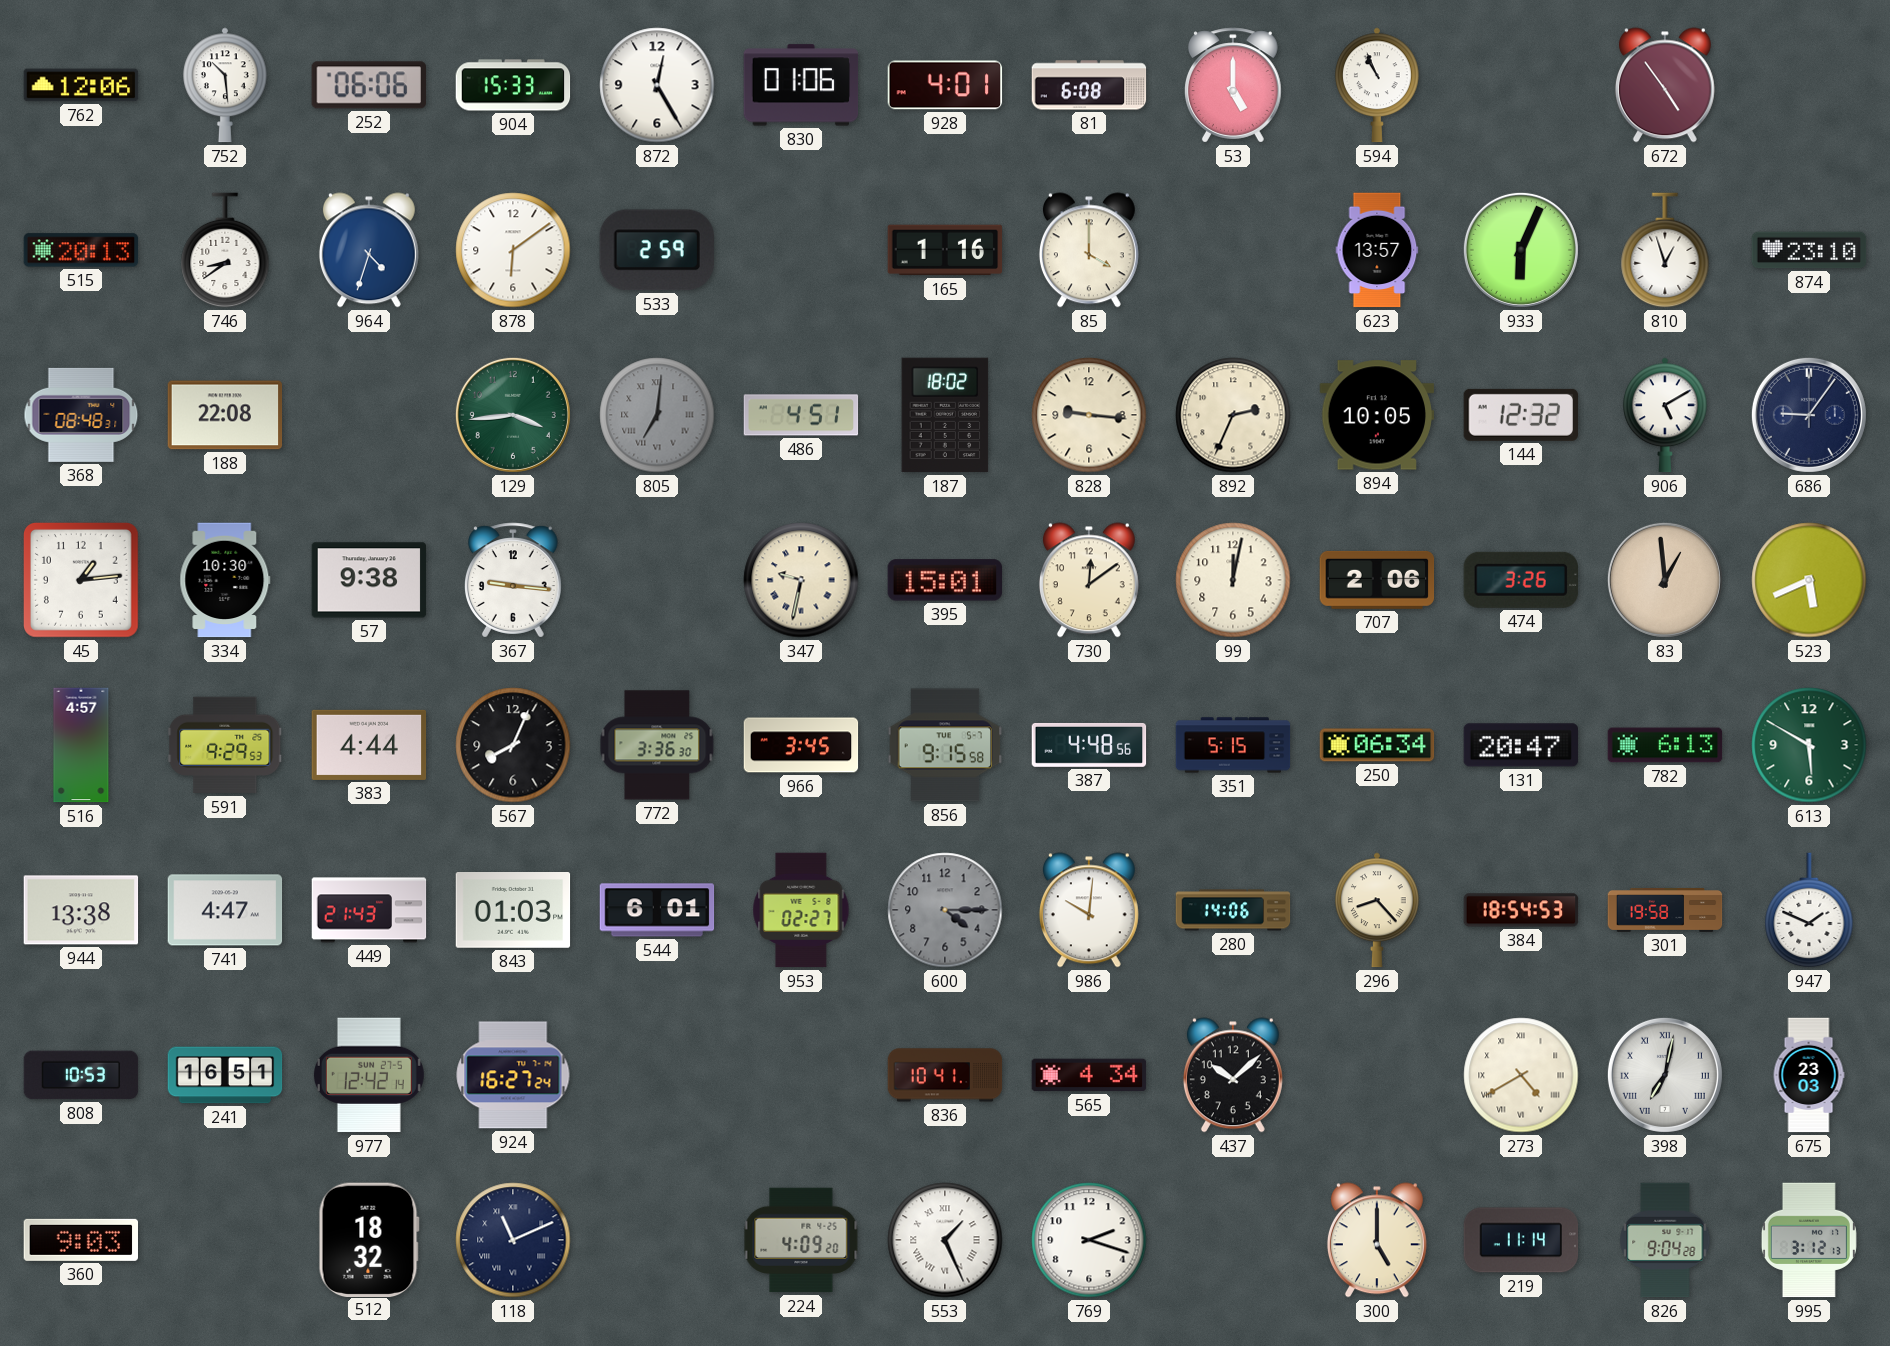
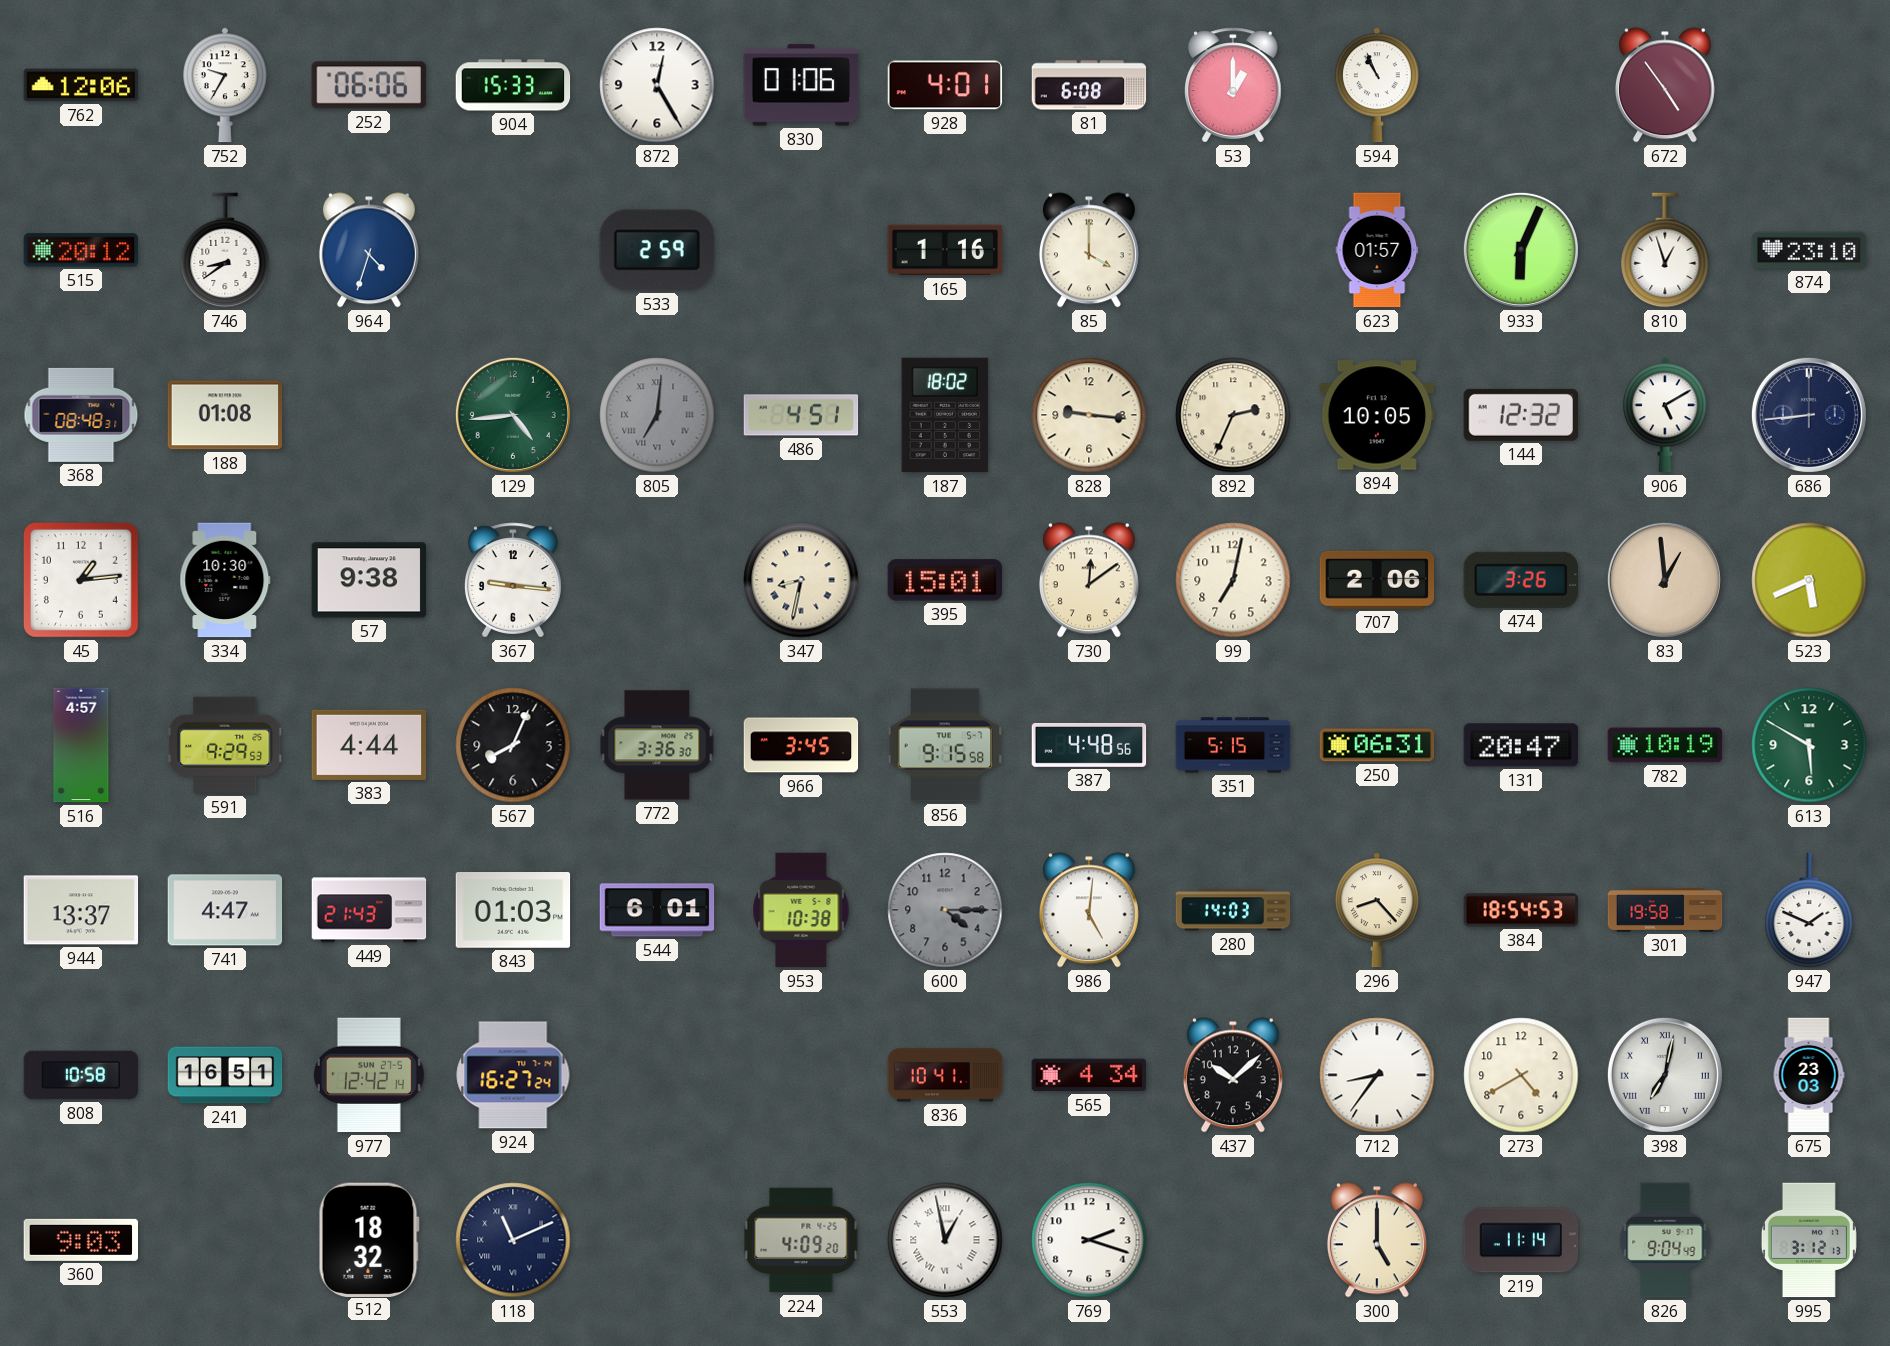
752: 10:29 -> 9:35 (226, 85)
53: 5:00 -> 1:00 (1233, 85)
515: 20:13 -> 20:12 (81, 250)
878: 6:09 -> none (513, 250)
623: 13:57 -> 01:57 (1377, 250)
188: 22:08 -> 01:08 (225, 415)
129: 3:44 -> 4:44 (513, 415)
686: 9:06 -> 8:44 (1809, 415)
347: 9:32 -> 8:32 (801, 580)
99: 12:02 -> 7:02 (1233, 580)
250: 06:34 -> 06:31 (1377, 745)
782: 6:13 -> 10:19 (1665, 745)
944: 13:38 -> 13:37 (81, 910)
953: 02:27 -> 10:38 (801, 910)
986: 10:01 -> 5:01 (1089, 910)
280: 14:06 -> 14:03 (1233, 910)
808: 10:53 -> 10:58 (81, 1075)
712: none -> 8:36 (1377, 1075)
273 numerals: Roman -> Arabic (1521, 1075)
553: 1:26 -> 12:58 (945, 1240)
826: 9:04:28 -> 9:04:49 (1665, 1240)
